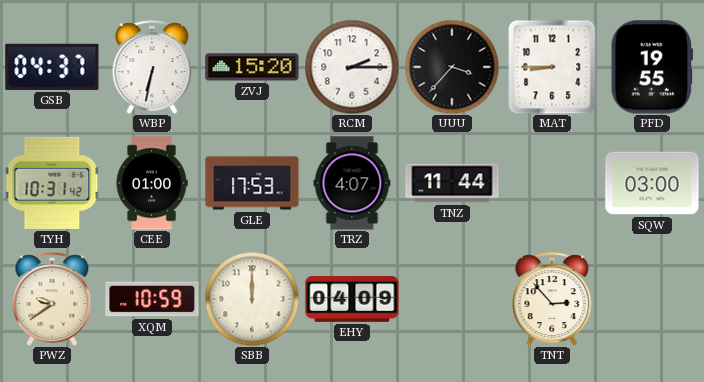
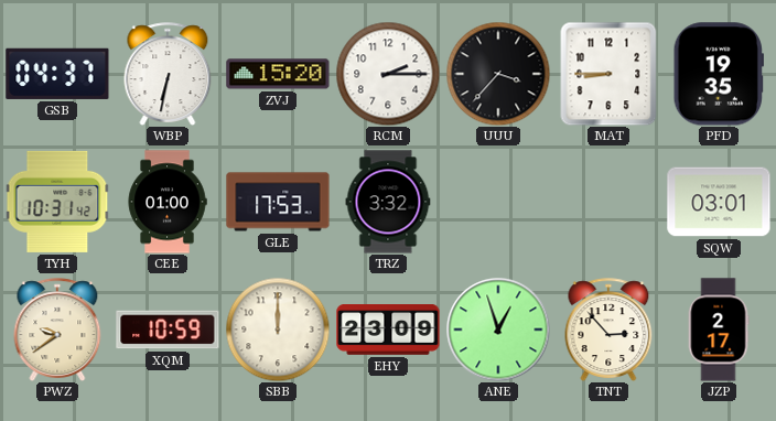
PFD: 19:55 -> 19:35 (718, 74)
TRZ: 4:07 -> 3:32 (388, 202)
TNZ: 11:44 -> none (452, 183)
SQW: 03:00 -> 03:01 (719, 202)
EHY: 04:09 -> 23:09 (388, 331)
ANE: none -> 12:57 (498, 330)
JZP: none -> 2:17 (719, 330)
